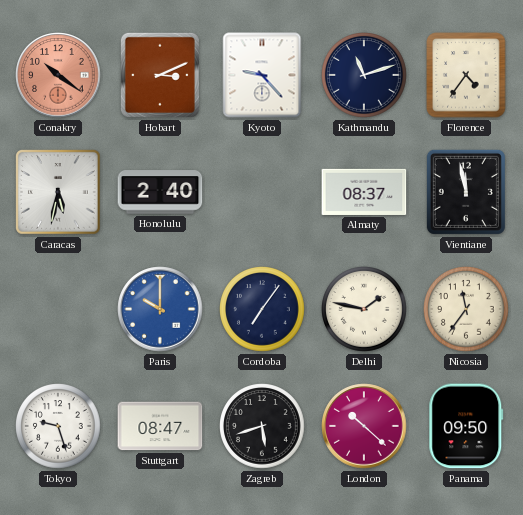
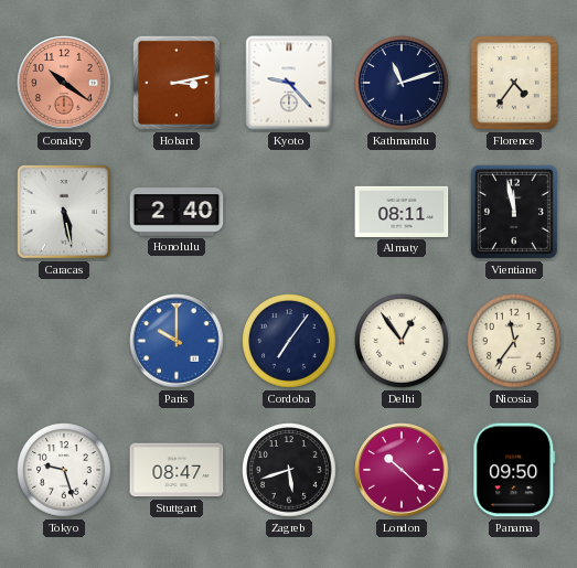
Hobart: 3:11 -> 3:13 (177, 83)
Caracas: 5:32 -> 5:28 (65, 213)
Almaty: 08:37 -> 08:11 (402, 212)
Delhi: 1:47 -> 12:54 (403, 342)
